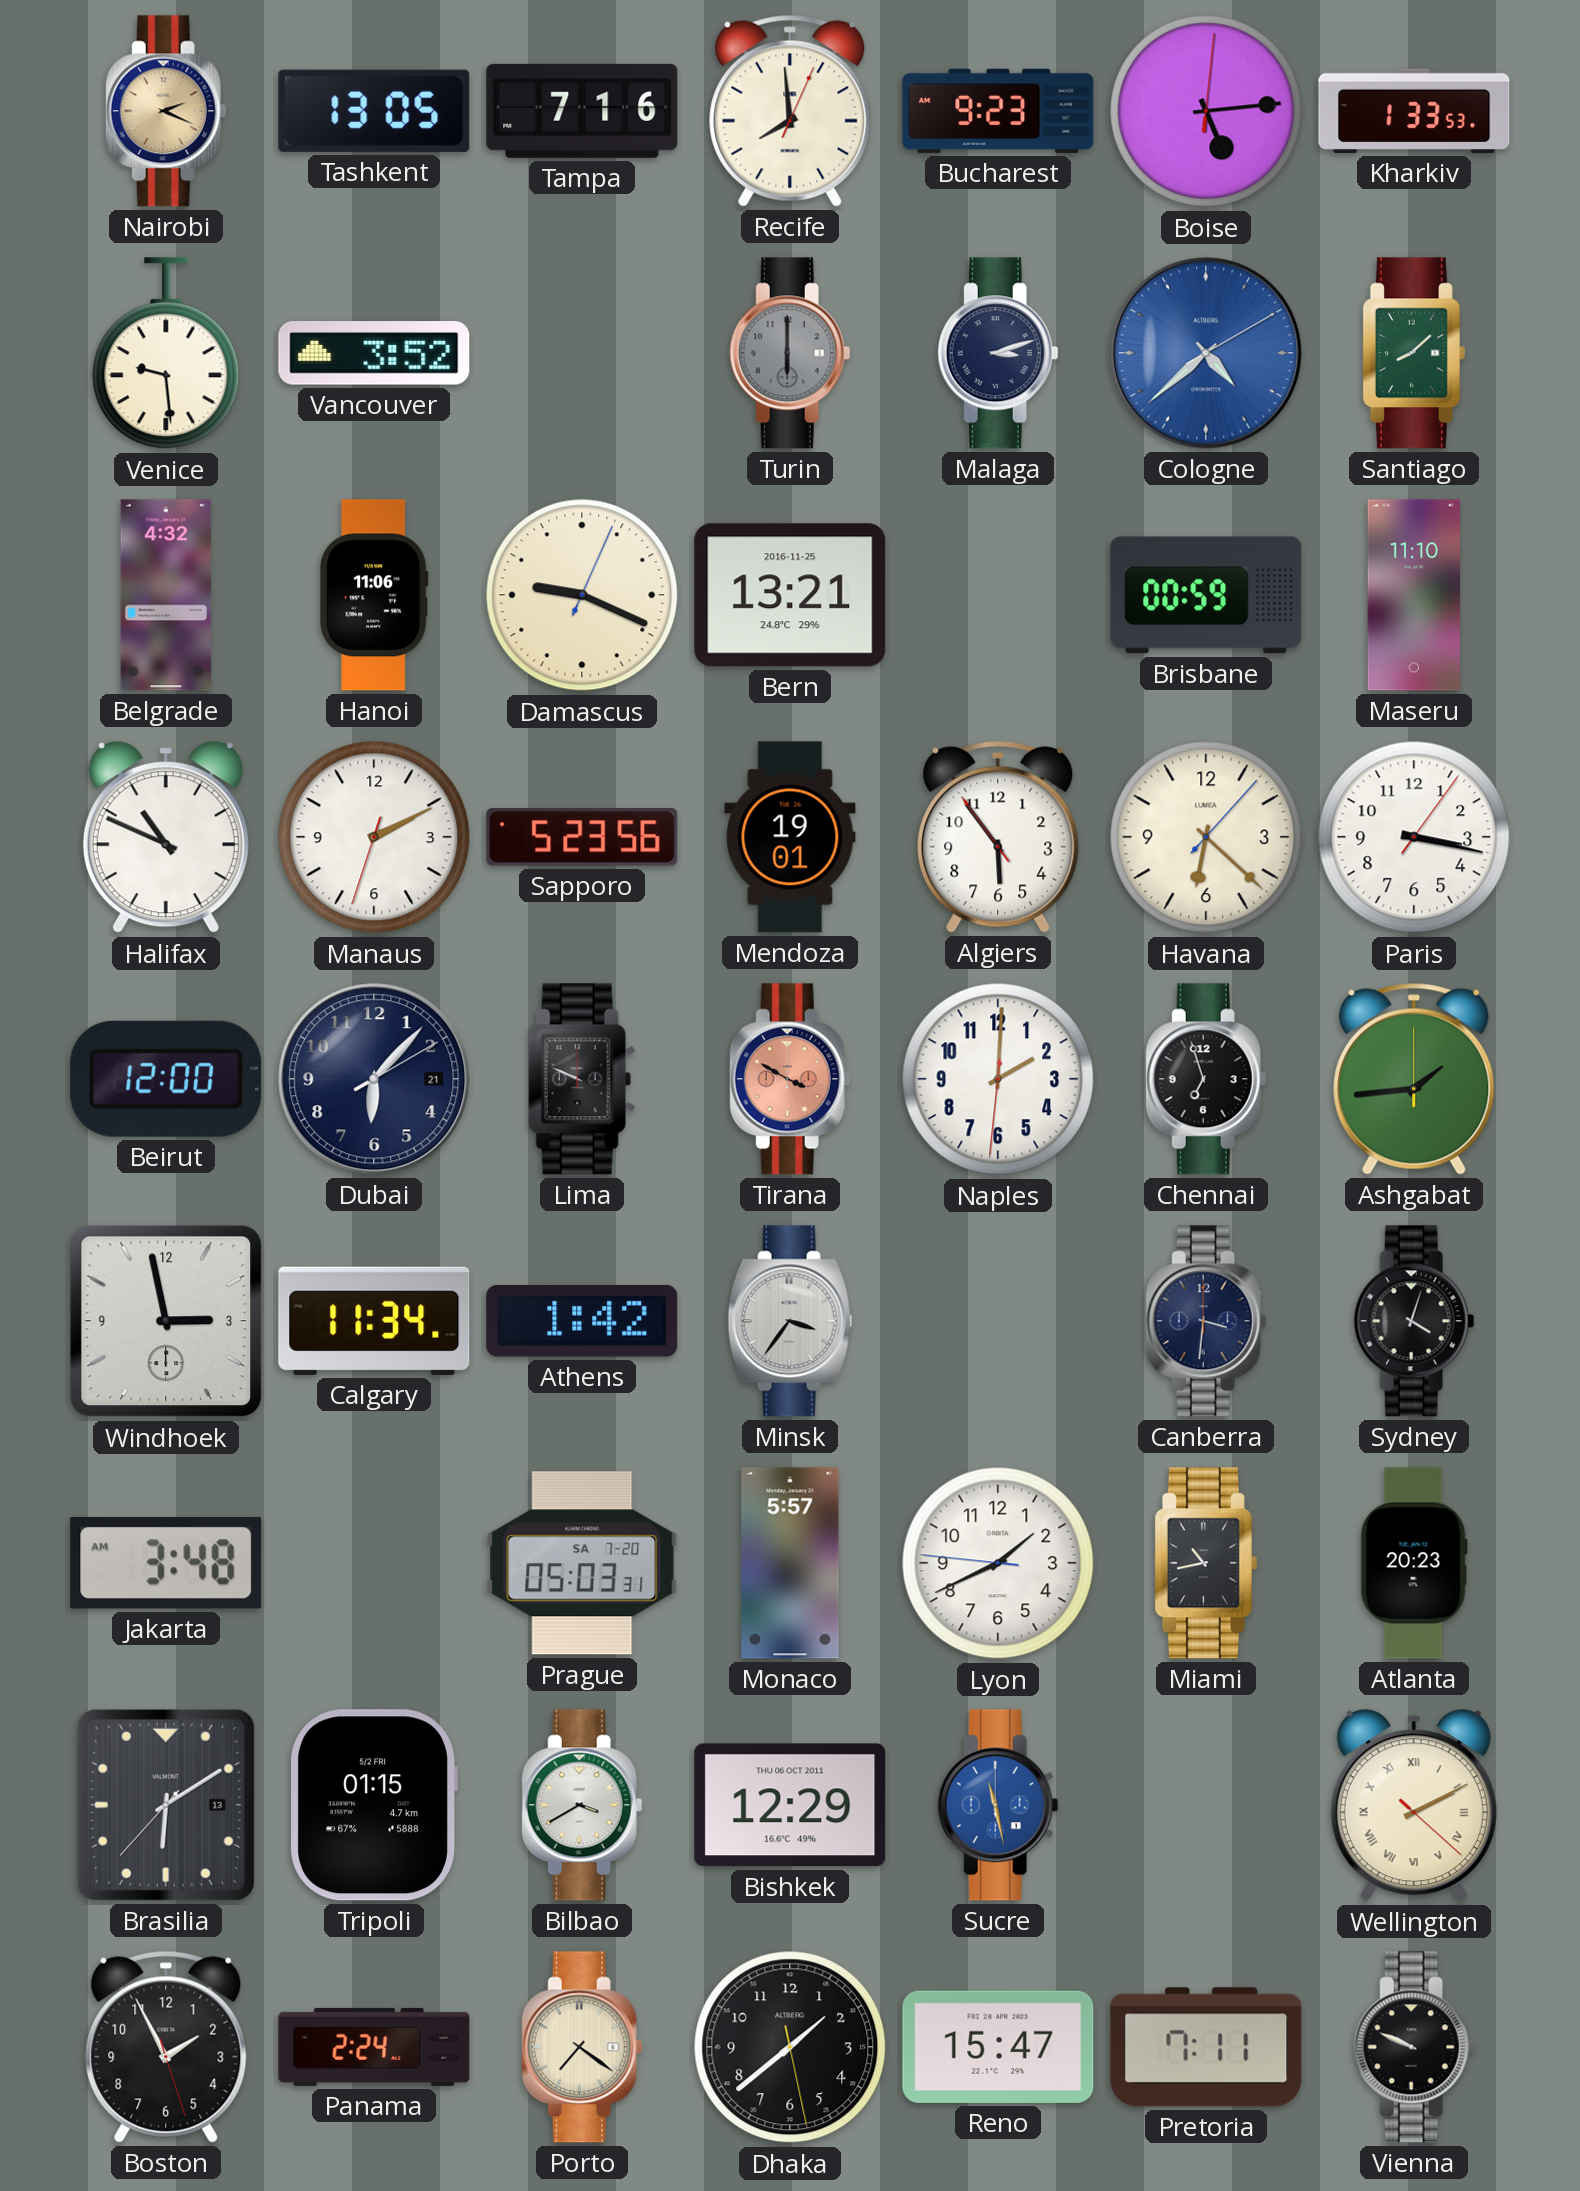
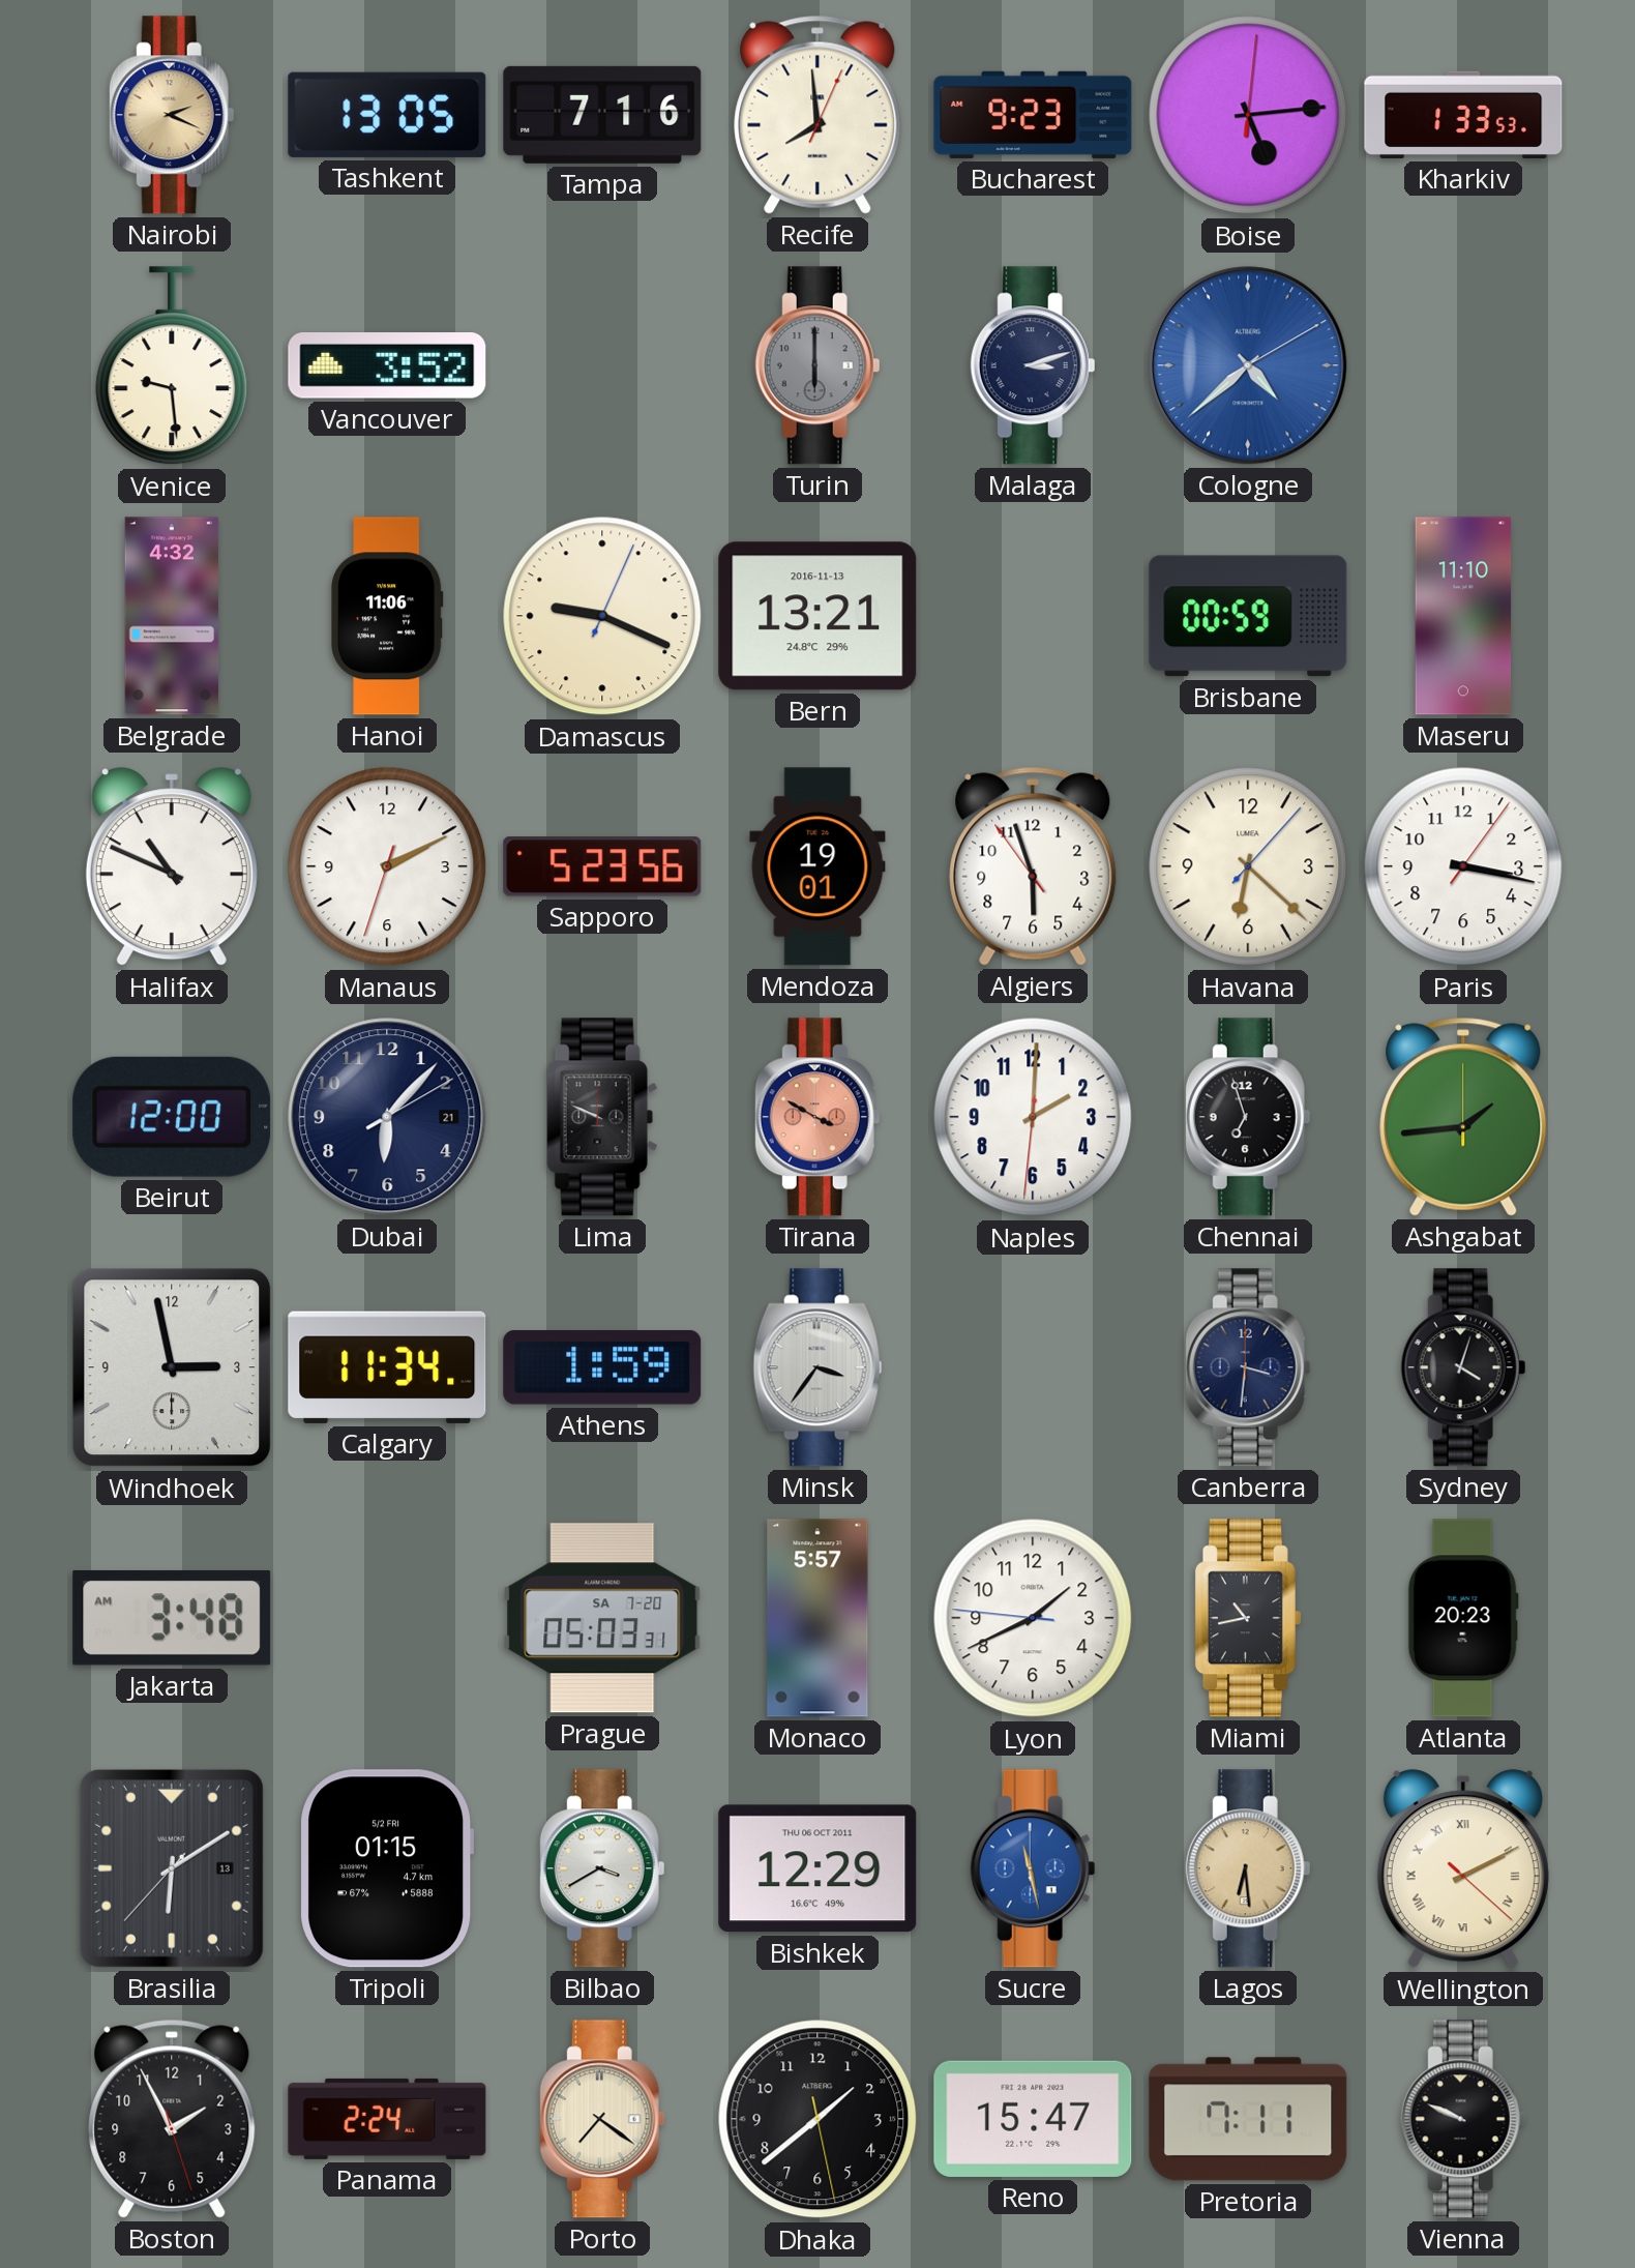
Santiago: 8:08 -> none (1414, 353)
Bern date: 2016-11-25 -> 2016-11-13 (817, 616)
Algiers: 5:53 -> 5:56 (1033, 866)
Athens: 1:42 -> 1:59 (602, 1367)
Lagos: none -> 6:29 (1248, 1868)
